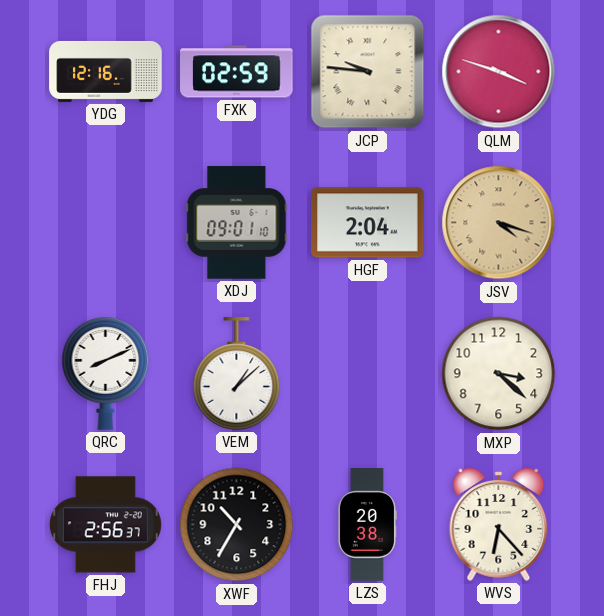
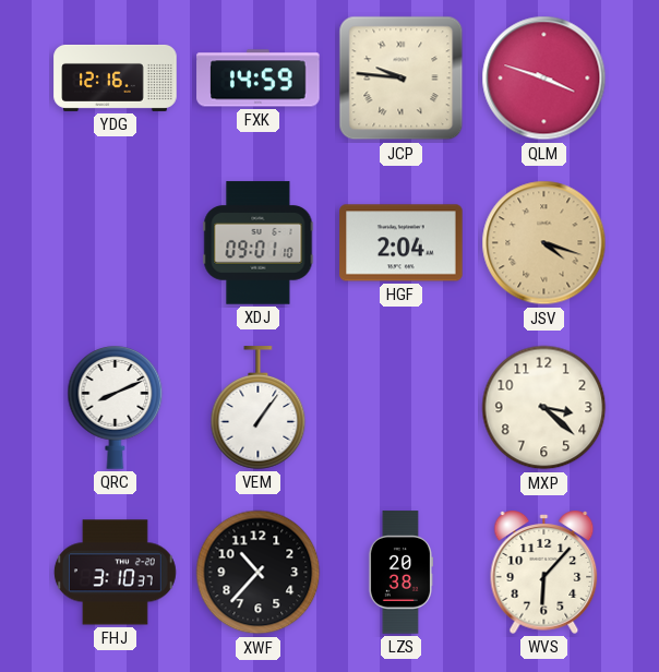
FXK: 02:59 -> 14:59 (259, 79)
VEM: 1:08 -> 1:06 (259, 408)
FHJ: 2:56 -> 3:10 (115, 573)
XWF: 10:35 -> 10:37 (259, 573)
WVS: 6:23 -> 6:07 (544, 572)
